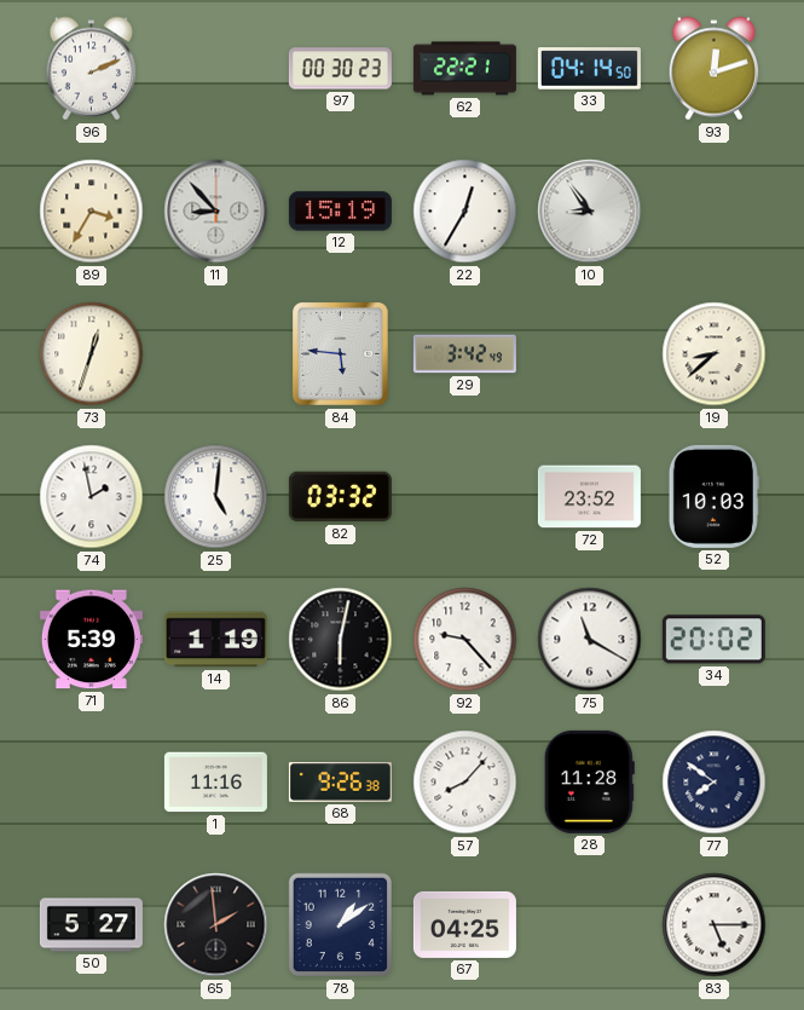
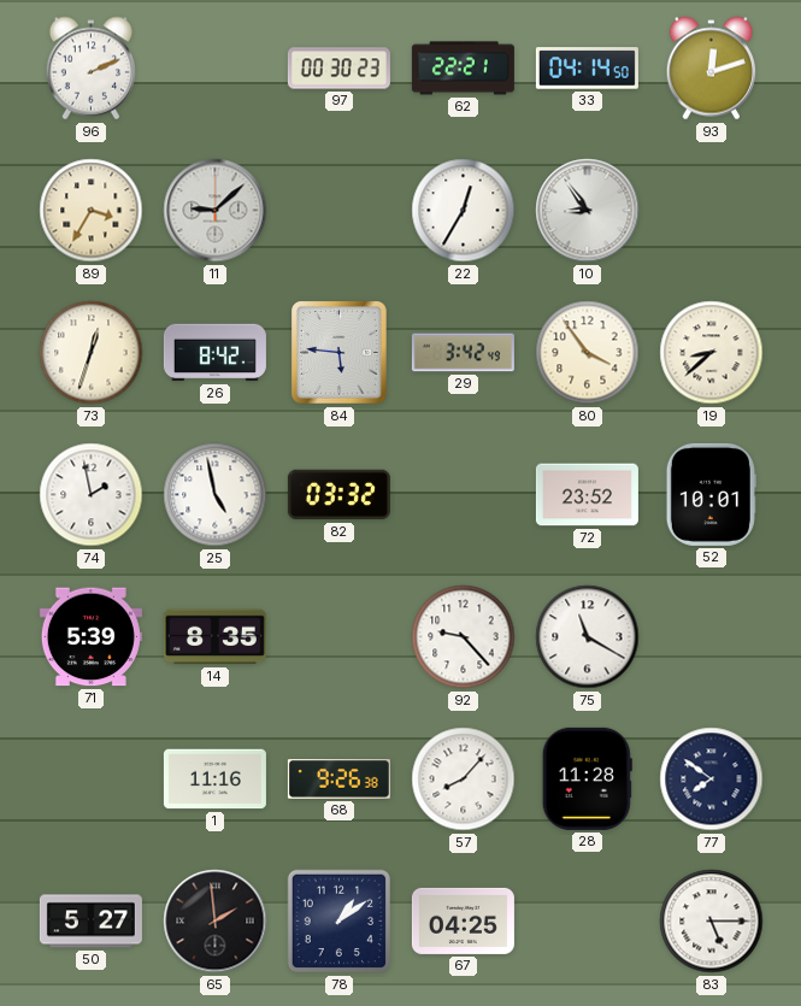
11: 8:53 -> 9:08 (216, 211)
12: 15:19 -> none (340, 212)
26: none -> 8:42 (214, 353)
80: none -> 3:54 (588, 353)
25: 5:01 -> 4:58 (216, 495)
52: 10:03 -> 10:01 (711, 494)
14: 1:19 -> 8:35 (214, 637)
86: 6:02 -> none (341, 640)
34: 20:02 -> none (713, 640)
